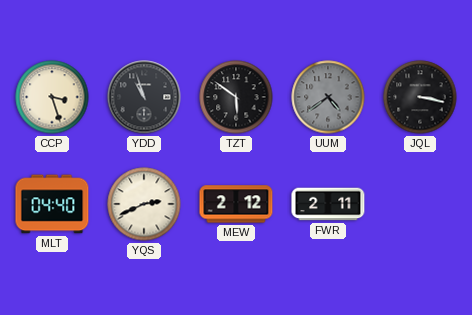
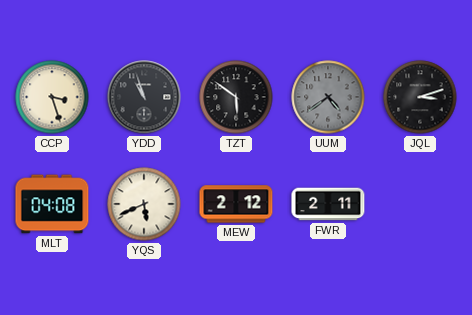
JQL: 3:17 -> 3:12 (420, 97)
MLT: 04:40 -> 04:08 (52, 204)
YQS: 2:41 -> 5:41 (144, 204)
